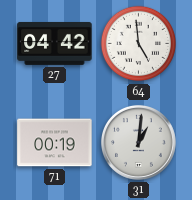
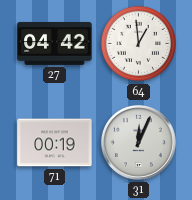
64: 4:59 -> 12:59 (139, 44)
31: 1:01 -> 12:04 (138, 142)
